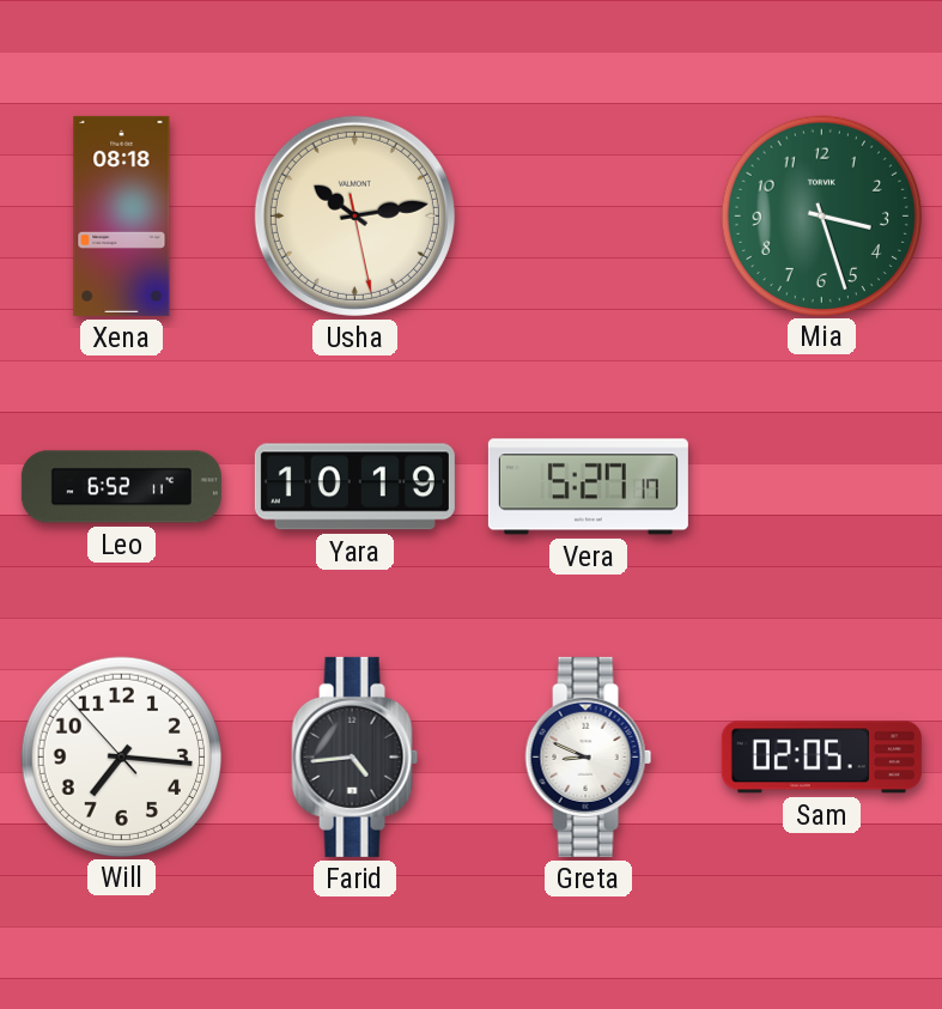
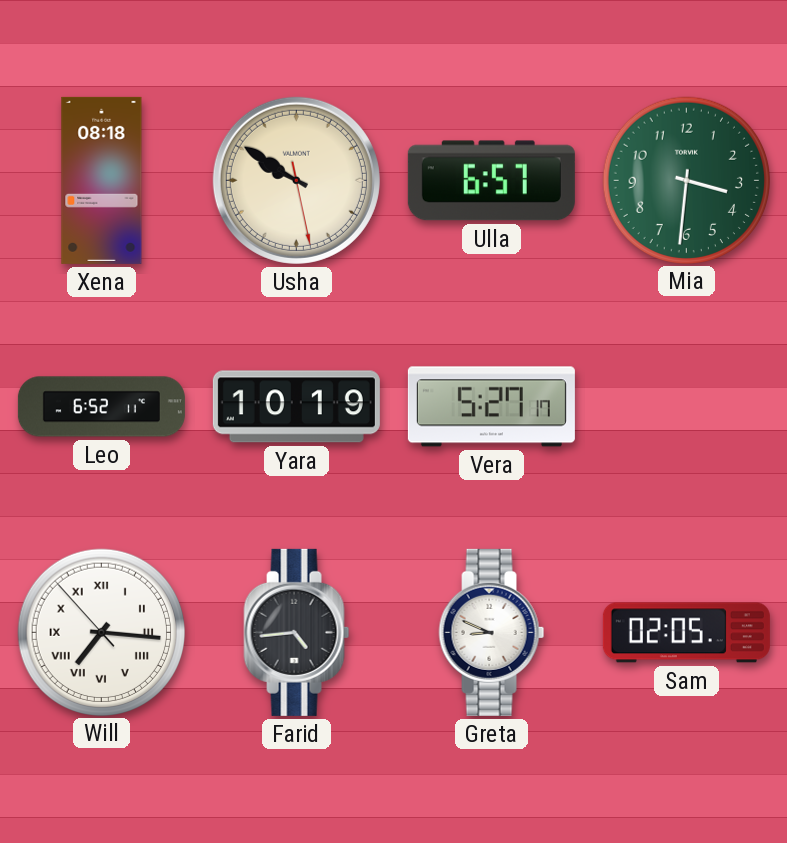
Usha: 10:13 -> 9:50 (296, 180)
Ulla: none -> 6:57 (491, 181)
Mia: 3:27 -> 3:31 (686, 180)
Will numerals: Arabic -> Roman (101, 632)
